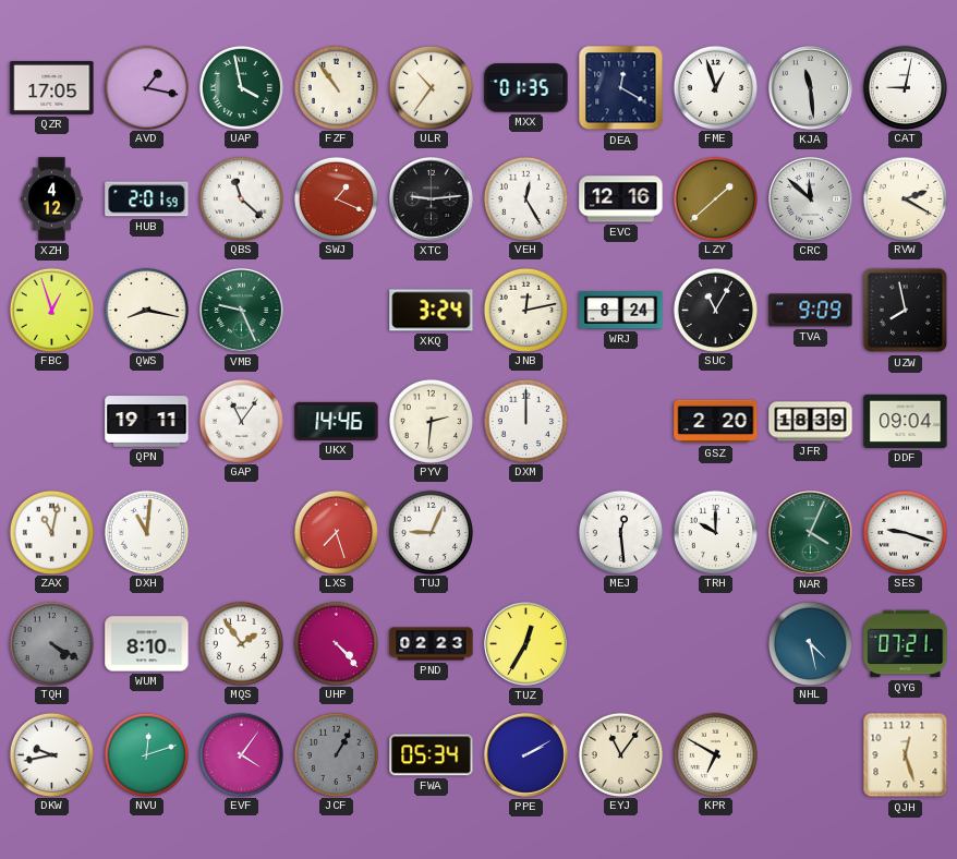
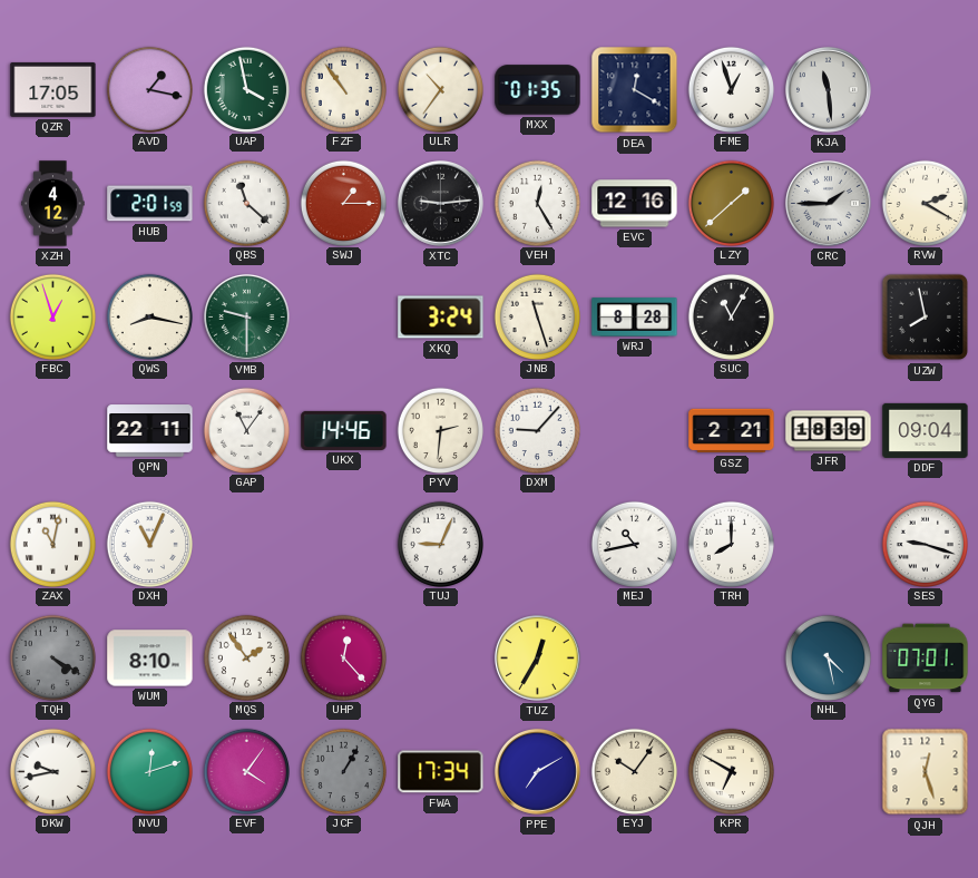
CAT: 9:02 -> none (905, 87)
SWJ: 1:19 -> 1:15 (343, 203)
CRC: 11:52 -> 1:45 (828, 203)
VMB: 9:26 -> 9:30 (246, 316)
JNB: 12:13 -> 11:27 (537, 316)
WRJ: 8:24 -> 8:28 (635, 318)
TVA: 9:09 -> none (811, 311)
QPN: 19:11 -> 22:11 (150, 431)
DXM: 12:00 -> 9:07 (537, 430)
GSZ: 2:20 -> 2:21 (732, 431)
DXH: 11:01 -> 11:04 (149, 544)
LXS: 7:27 -> none (336, 532)
MEJ: 12:29 -> 10:43 (634, 544)
TRH: 10:00 -> 8:00 (731, 544)
NAR: 4:04 -> none (810, 532)
UHP: 4:23 -> 12:23 (343, 657)
PND: 02:23 -> none (432, 644)
QYG: 07:21 -> 07:01 (926, 658)
FWA: 05:34 -> 17:34 (441, 772)
PPE: 2:10 -> 7:10 (537, 771)
EYJ: 11:06 -> 10:06 (634, 771)
